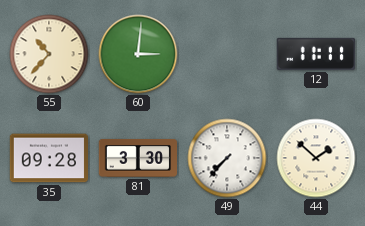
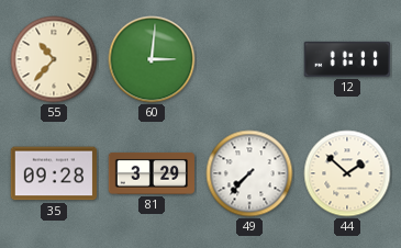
81: 3:30 -> 3:29 (151, 173)
